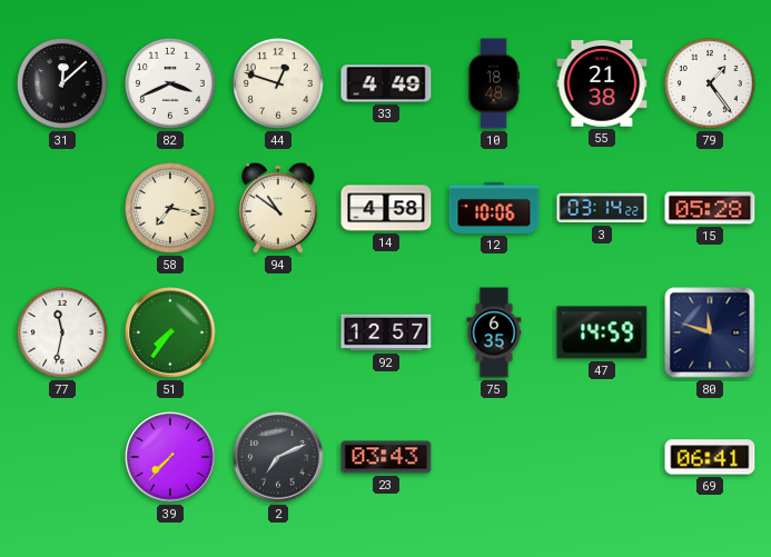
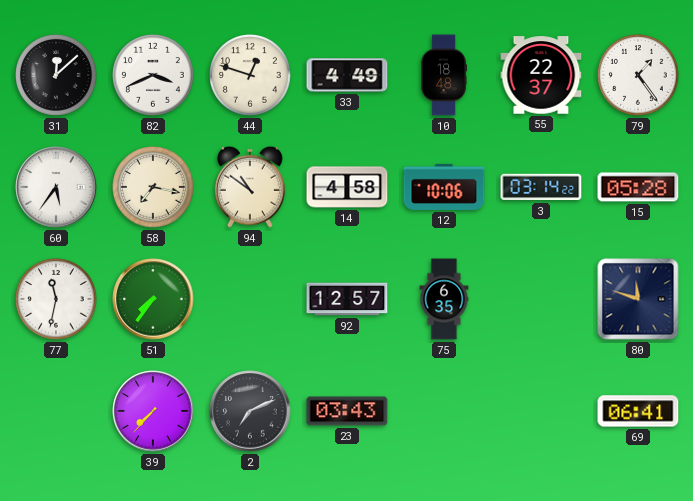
55: 21:38 -> 22:37 (541, 75)
60: none -> 5:36 (56, 187)
47: 14:59 -> none (602, 332)
